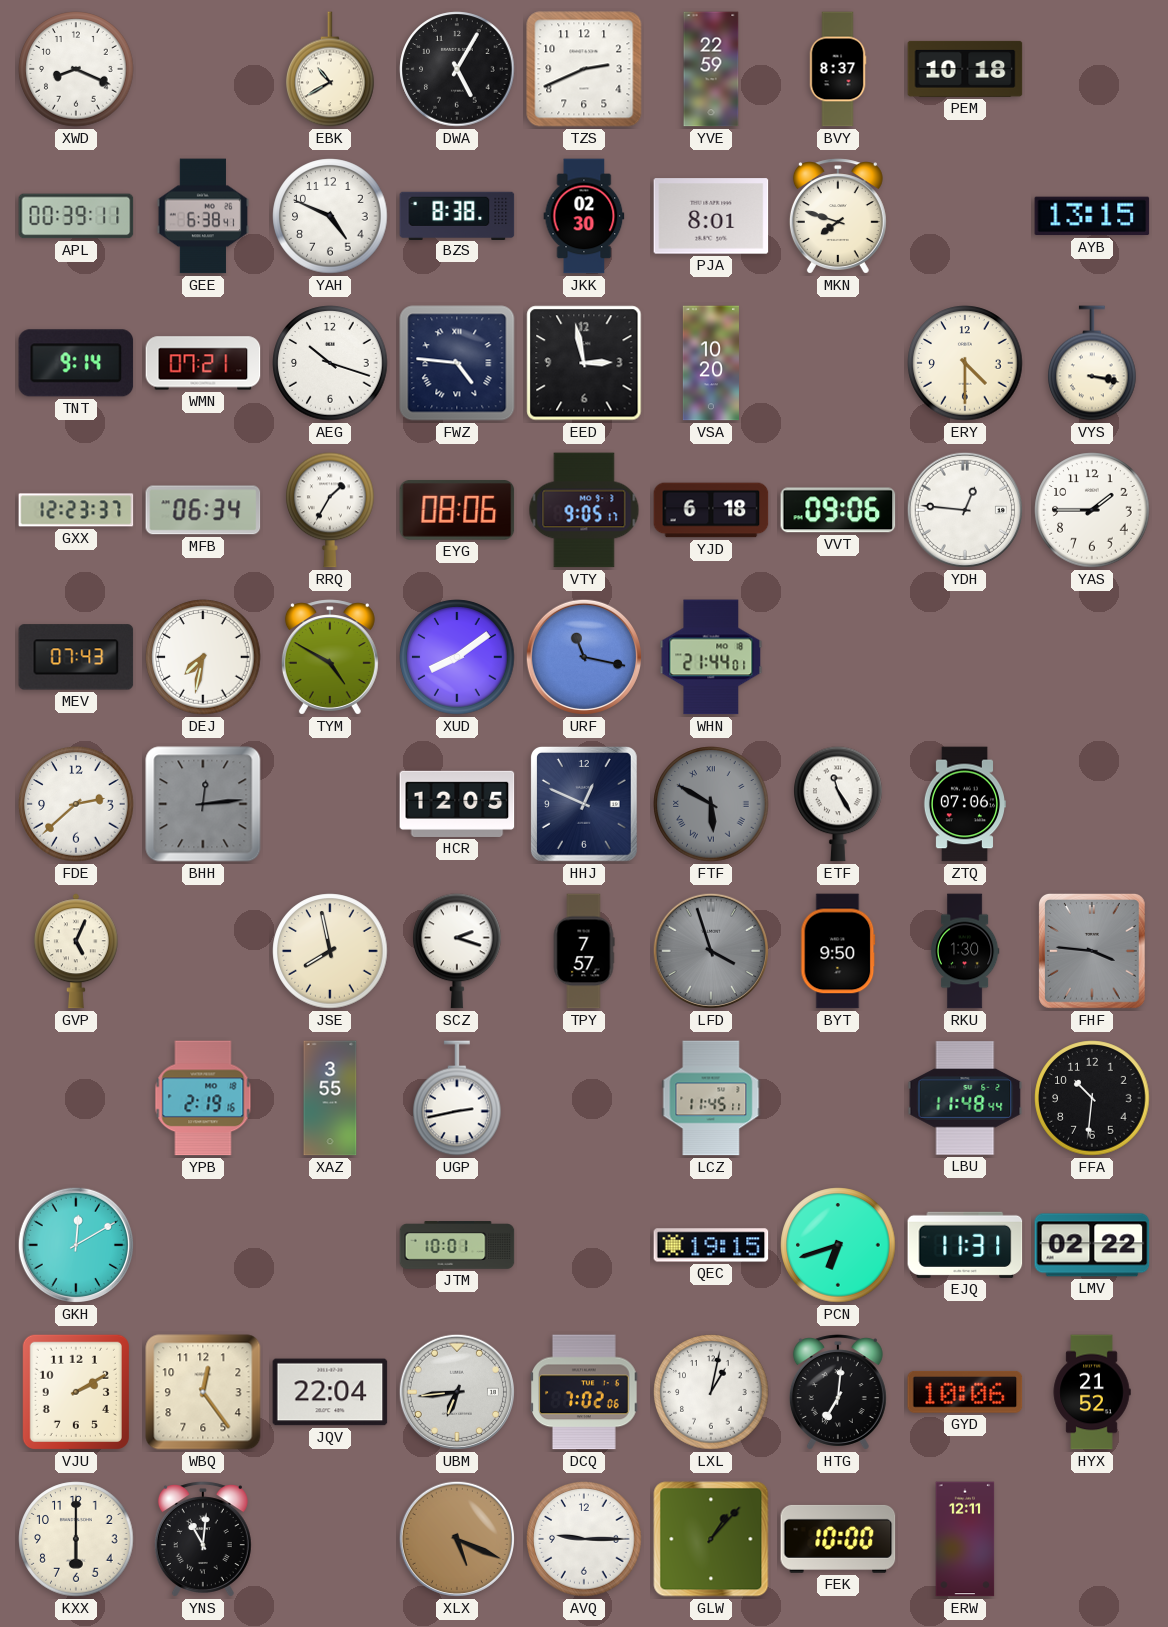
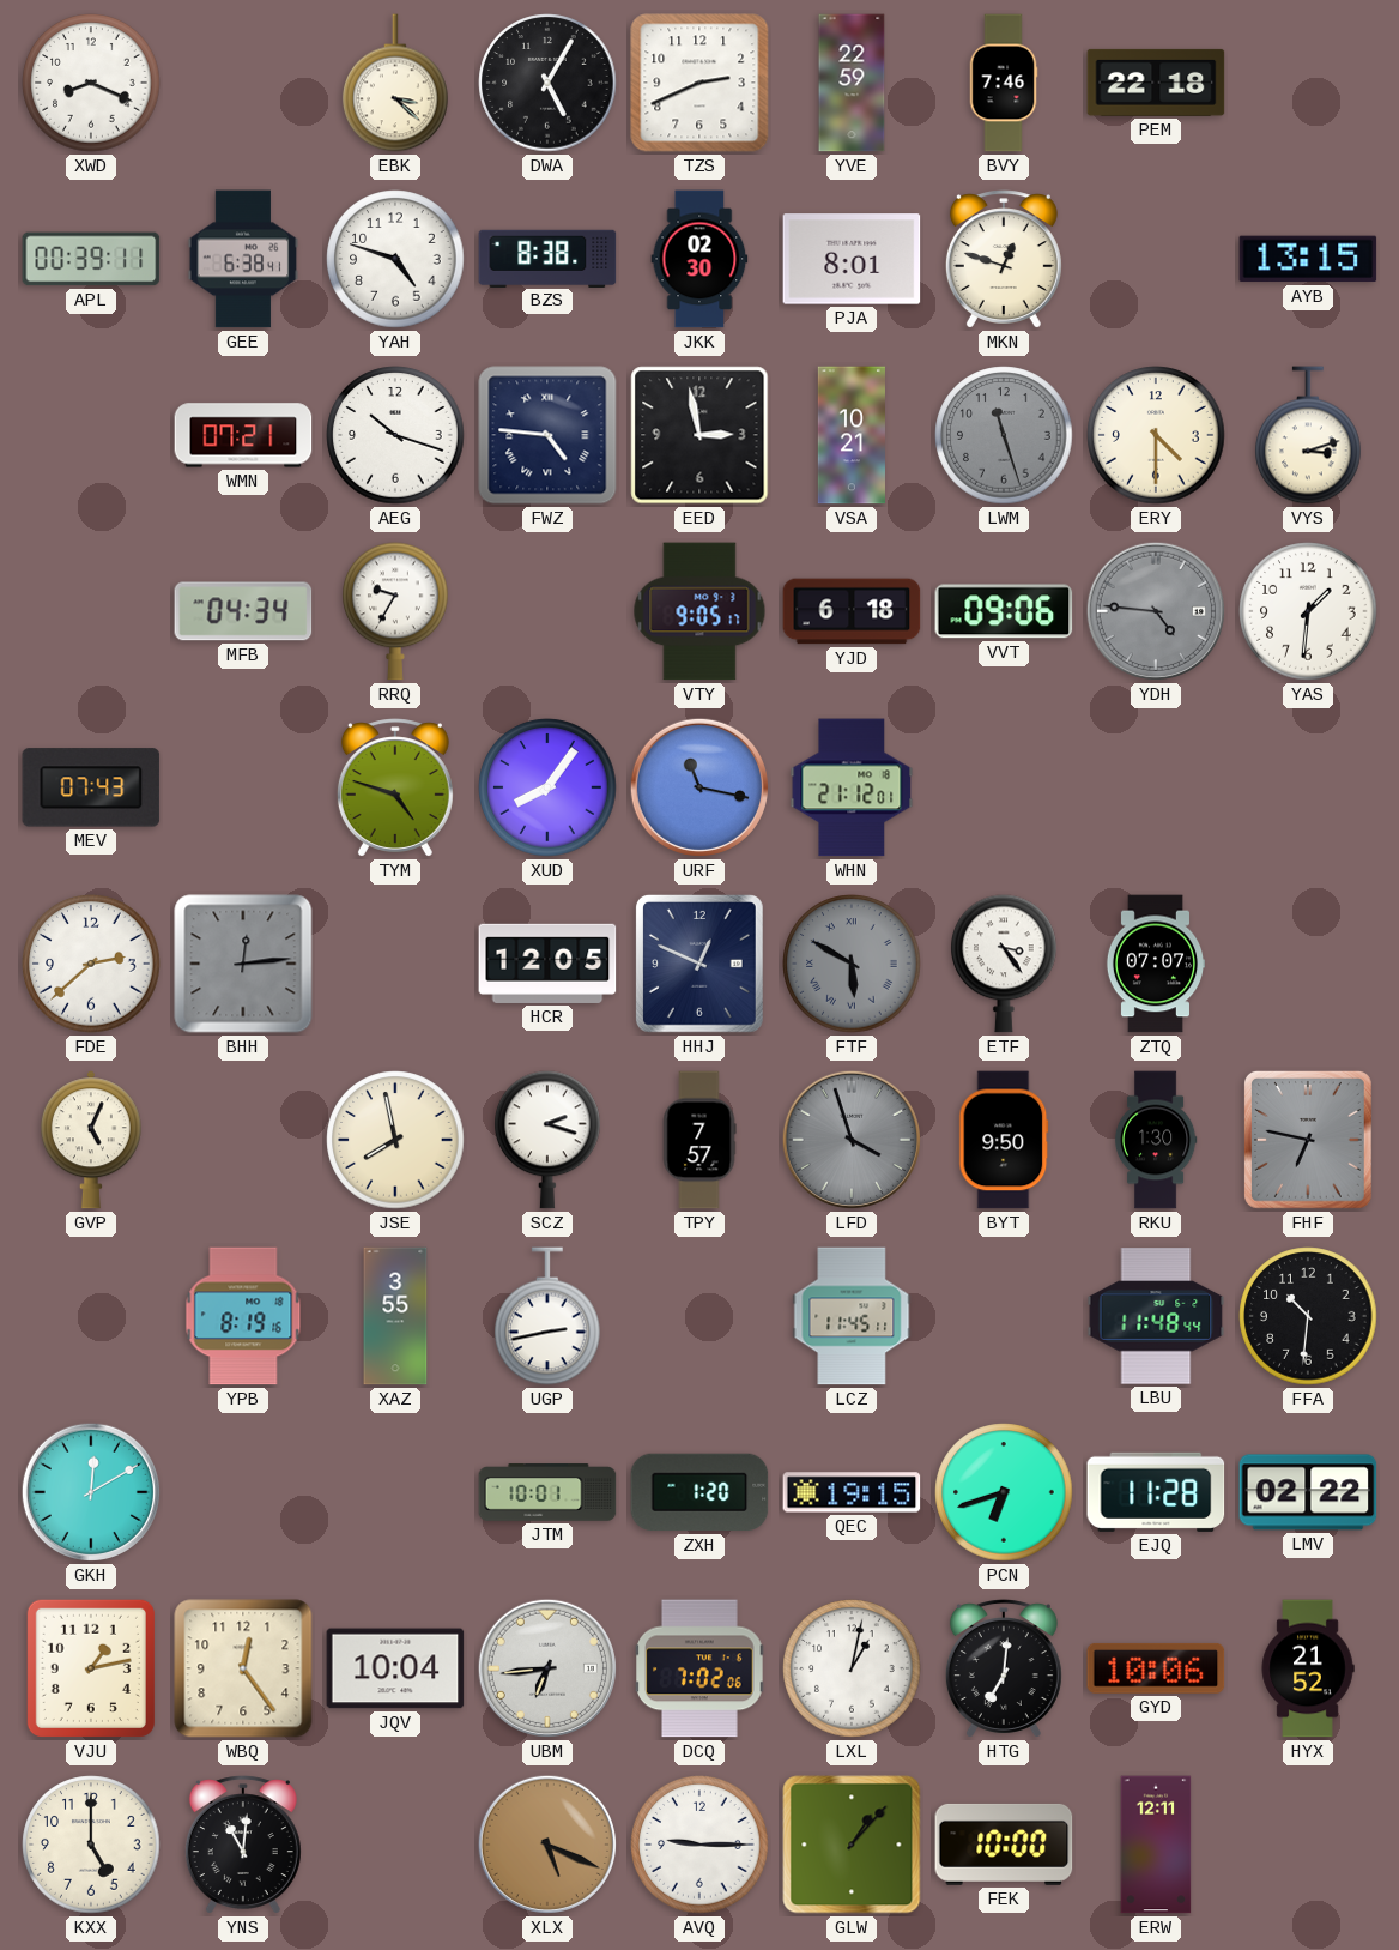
EBK: 10:40 -> 3:22 (395, 83)
BVY: 8:37 -> 7:46 (1004, 83)
PEM: 10:18 -> 22:18 (1156, 83)
YAH: 4:49 -> 4:48 (395, 259)
MKN: 7:48 -> 12:48 (1004, 259)
TNT: 9:14 -> none (76, 363)
VSA: 10:20 -> 10:21 (852, 435)
LWM: none -> 11:27 (1004, 435)
VYS: 3:17 -> 3:12 (1308, 435)
GXX: 12:23 -> none (76, 510)
MFB: 06:34 -> 04:34 (243, 611)
RRQ: 1:35 -> 9:35 (395, 611)
EYG: 08:06 -> none (457, 511)
YDH: 12:46 -> 4:46 (1156, 611)
YDH dial: white -> grey (1156, 611)
YAS: 1:45 -> 1:31 (1308, 611)
DEJ: 7:32 -> none (203, 657)
TYM: 4:50 -> 4:48 (395, 787)
XUD: 8:09 -> 8:06 (547, 787)
WHN: 21:44 -> 21:12 (852, 787)
ETF: 11:25 -> 3:24 (1004, 964)
ZTQ: 07:06 -> 07:07 (1156, 964)
FHF: 3:46 -> 6:47 (1308, 1140)
YPB: 2:19 -> 8:19 (243, 1316)
ZXH: none -> 1:20 (699, 1492)
EJQ: 11:31 -> 11:28 (1156, 1492)
VJU: 2:10 -> 1:13 (91, 1668)
JQV: 22:04 -> 10:04 (395, 1668)
KXX: 6:00 -> 5:00 (91, 1845)
